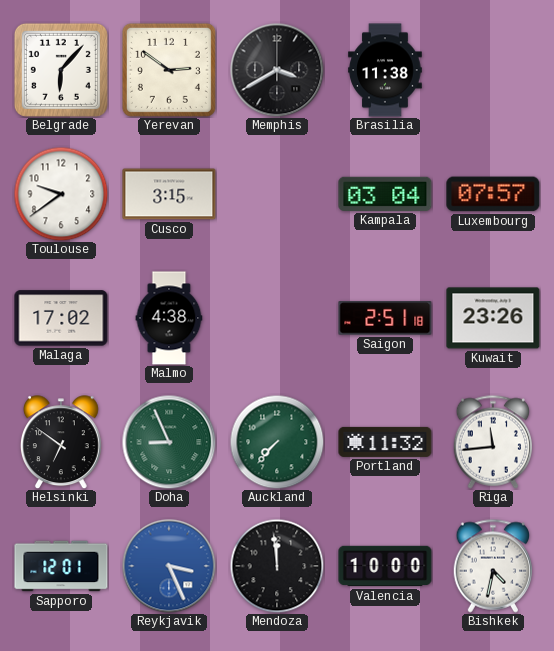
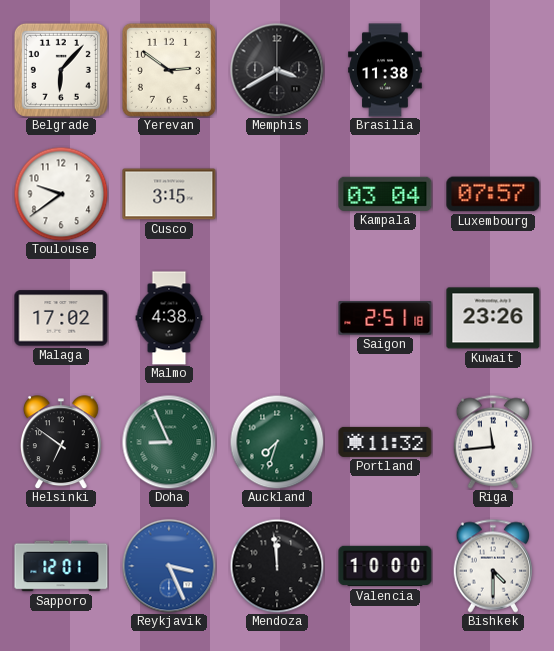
Auckland: 7:37 -> 7:33 (277, 442)
Bishkek: 4:32 -> 4:30 (493, 566)
